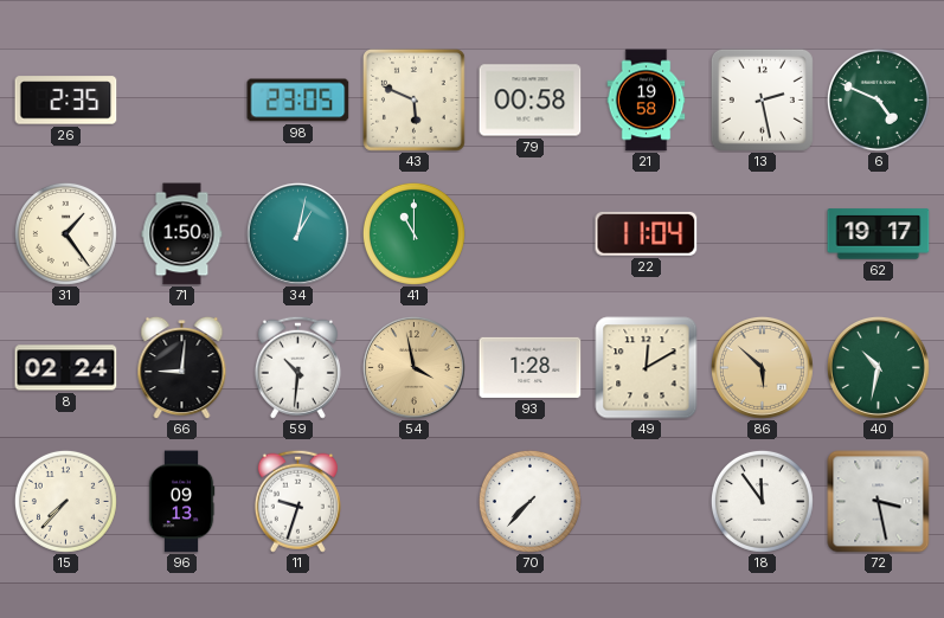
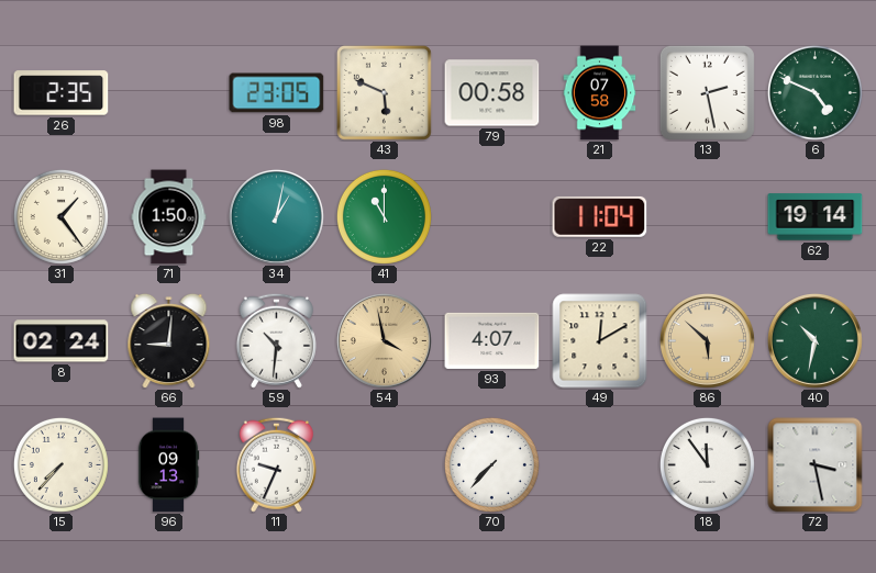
21: 19:58 -> 07:58 (600, 93)
62: 19:17 -> 19:14 (816, 217)
93: 1:28 -> 4:07 (492, 340)
11: 9:33 -> 9:34 (276, 464)
